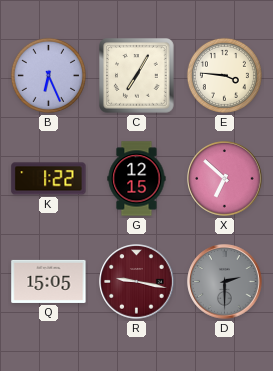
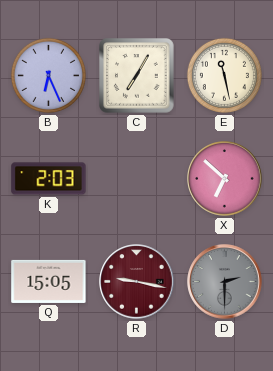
E: 3:46 -> 11:28 (224, 75)
K: 1:22 -> 2:03 (49, 179)
G: 12:15 -> none (137, 179)
